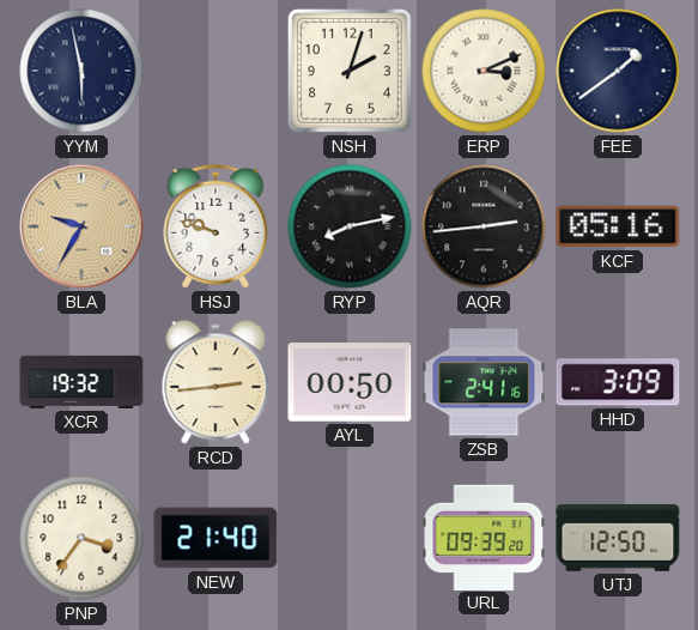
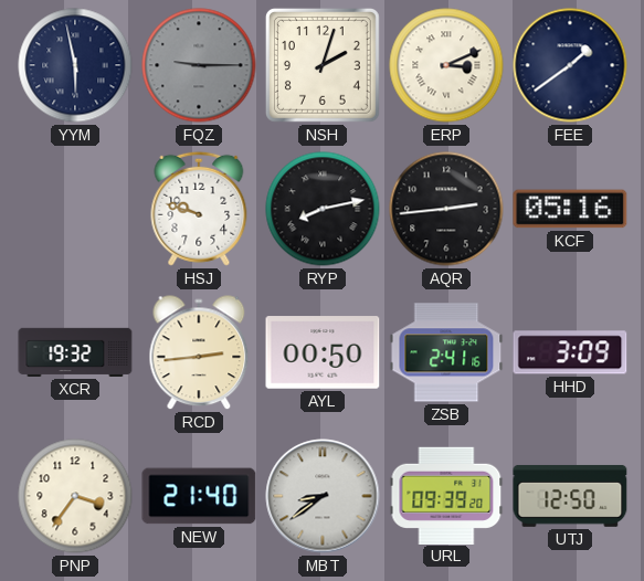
FQZ: none -> 9:15 (199, 65)
BLA: 9:35 -> none (81, 226)
MBT: none -> 8:39 (323, 496)
